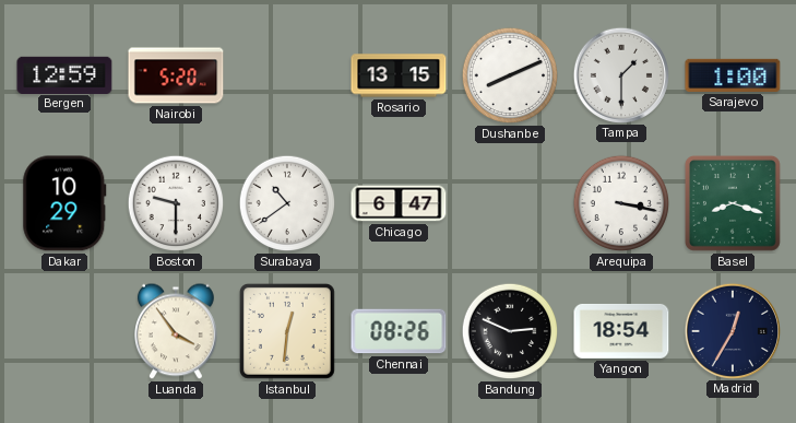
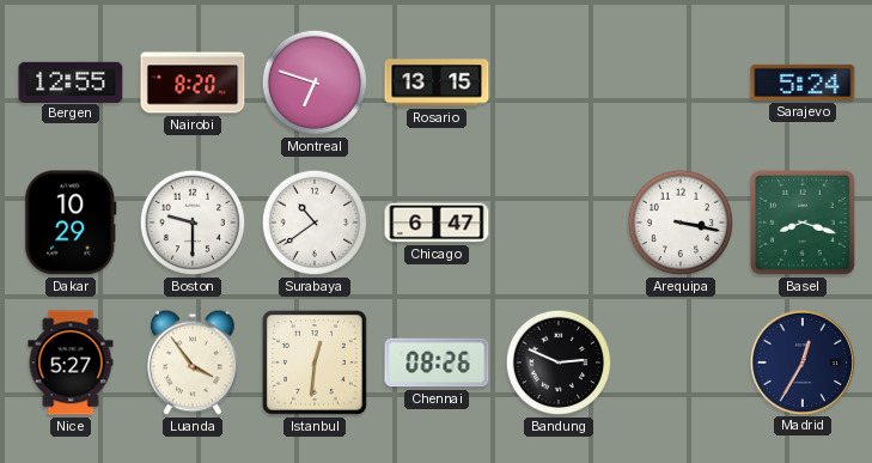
Bergen: 12:59 -> 12:55 (71, 81)
Nairobi: 5:20 -> 8:20 (193, 83)
Montreal: none -> 6:48 (315, 83)
Dushanbe: 8:11 -> none (510, 75)
Tampa: 1:30 -> none (620, 74)
Sarajevo: 1:00 -> 5:24 (803, 83)
Nice: none -> 5:27 (71, 363)
Yangon: 18:54 -> none (621, 331)
